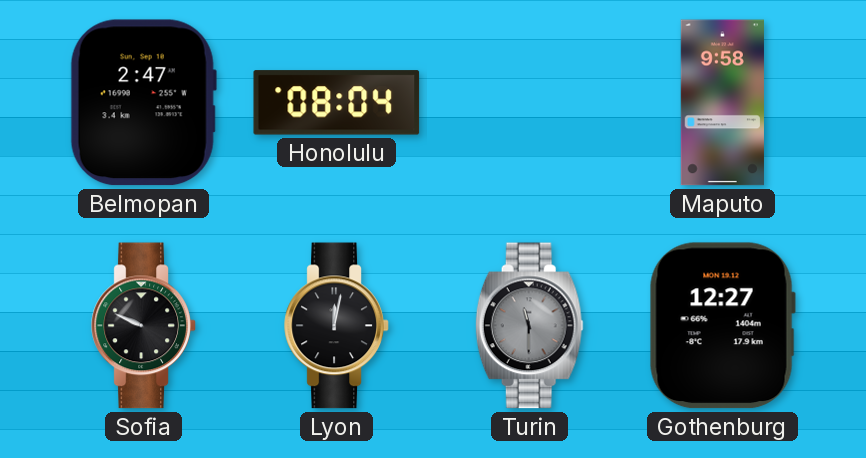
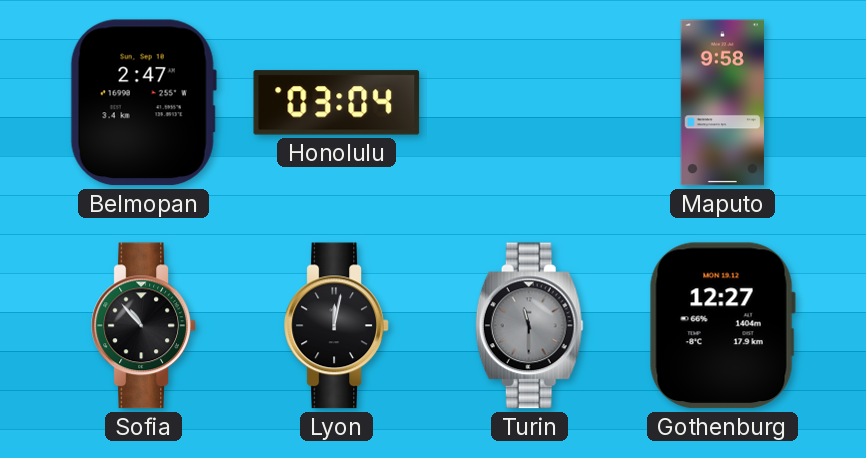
Honolulu: 08:04 -> 03:04 (337, 103)
Sofia: 9:49 -> 10:53 (144, 326)
